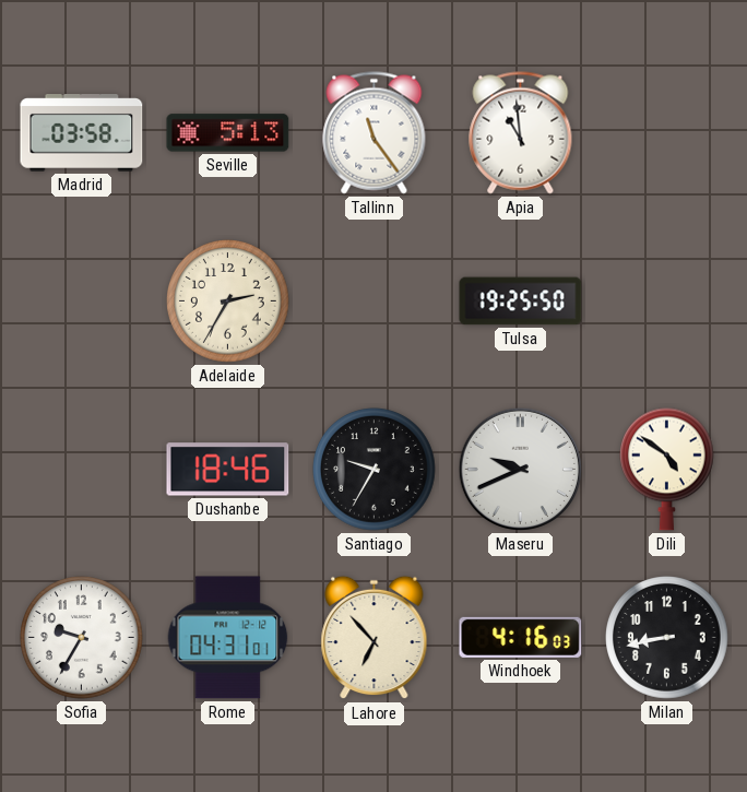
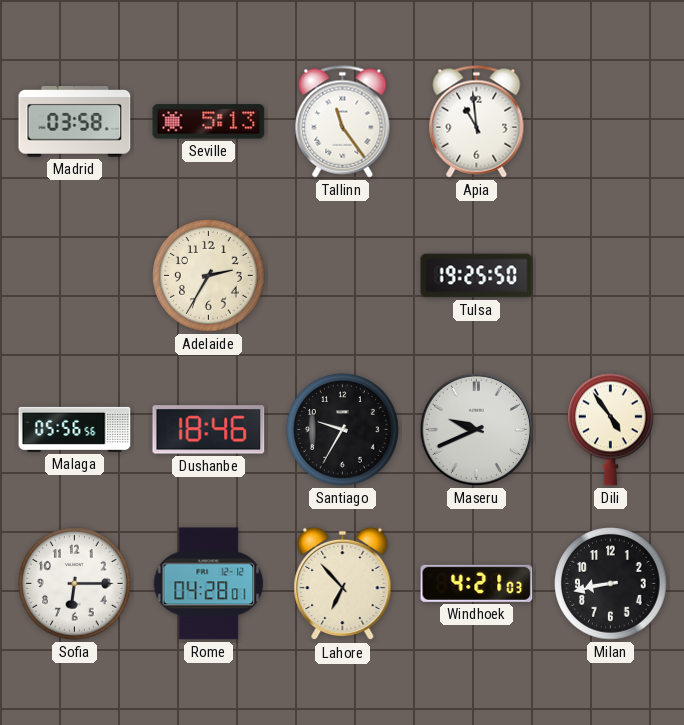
Malaga: none -> 05:56 (75, 429)
Dili: 4:51 -> 4:54 (611, 429)
Sofia: 9:35 -> 6:15 (75, 584)
Rome: 04:31 -> 04:28 (209, 584)
Windhoek: 4:16 -> 4:21 (477, 583)
